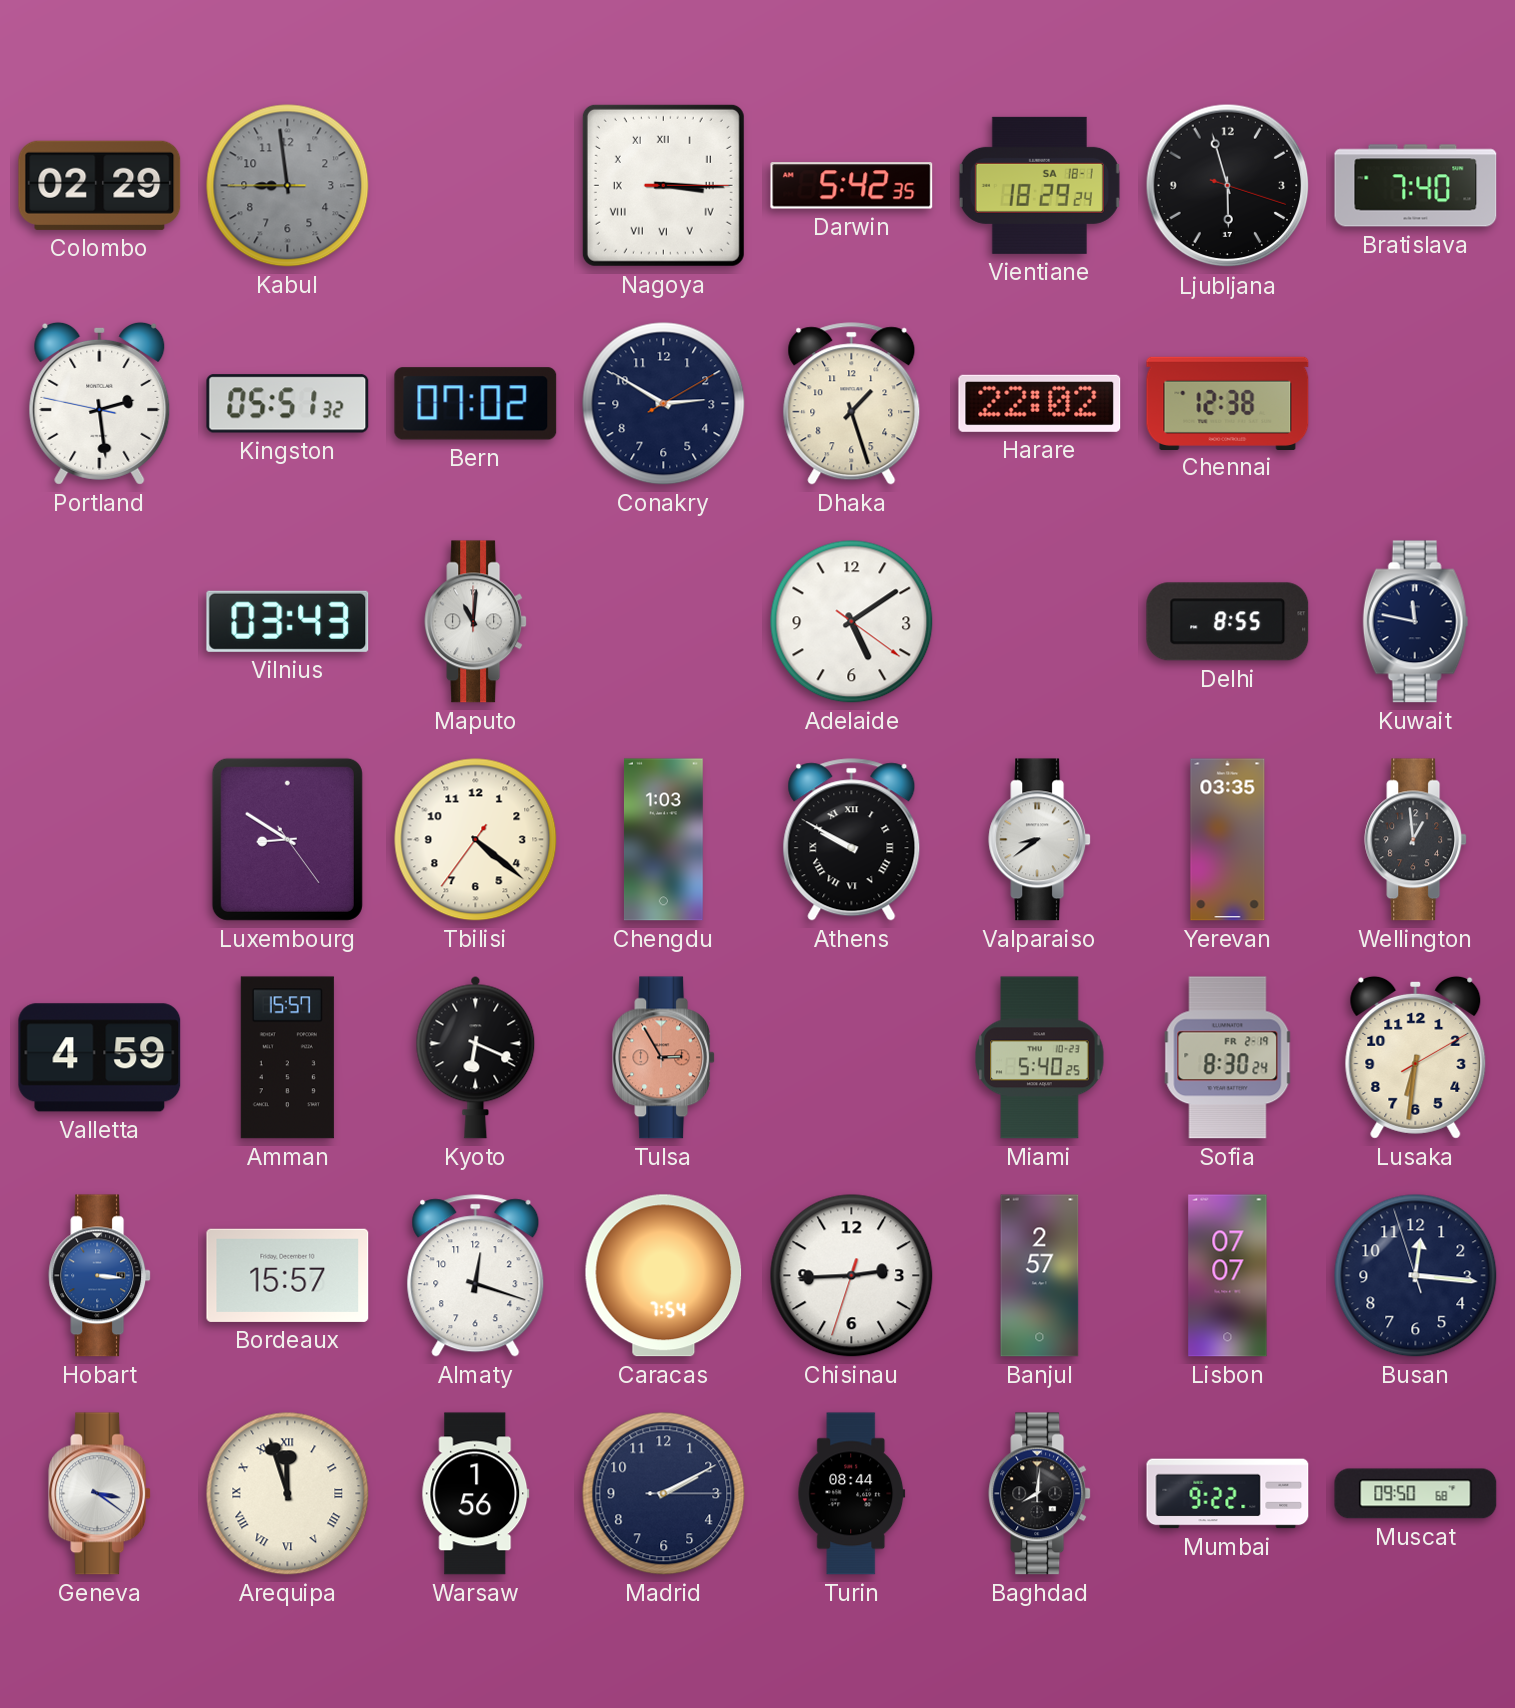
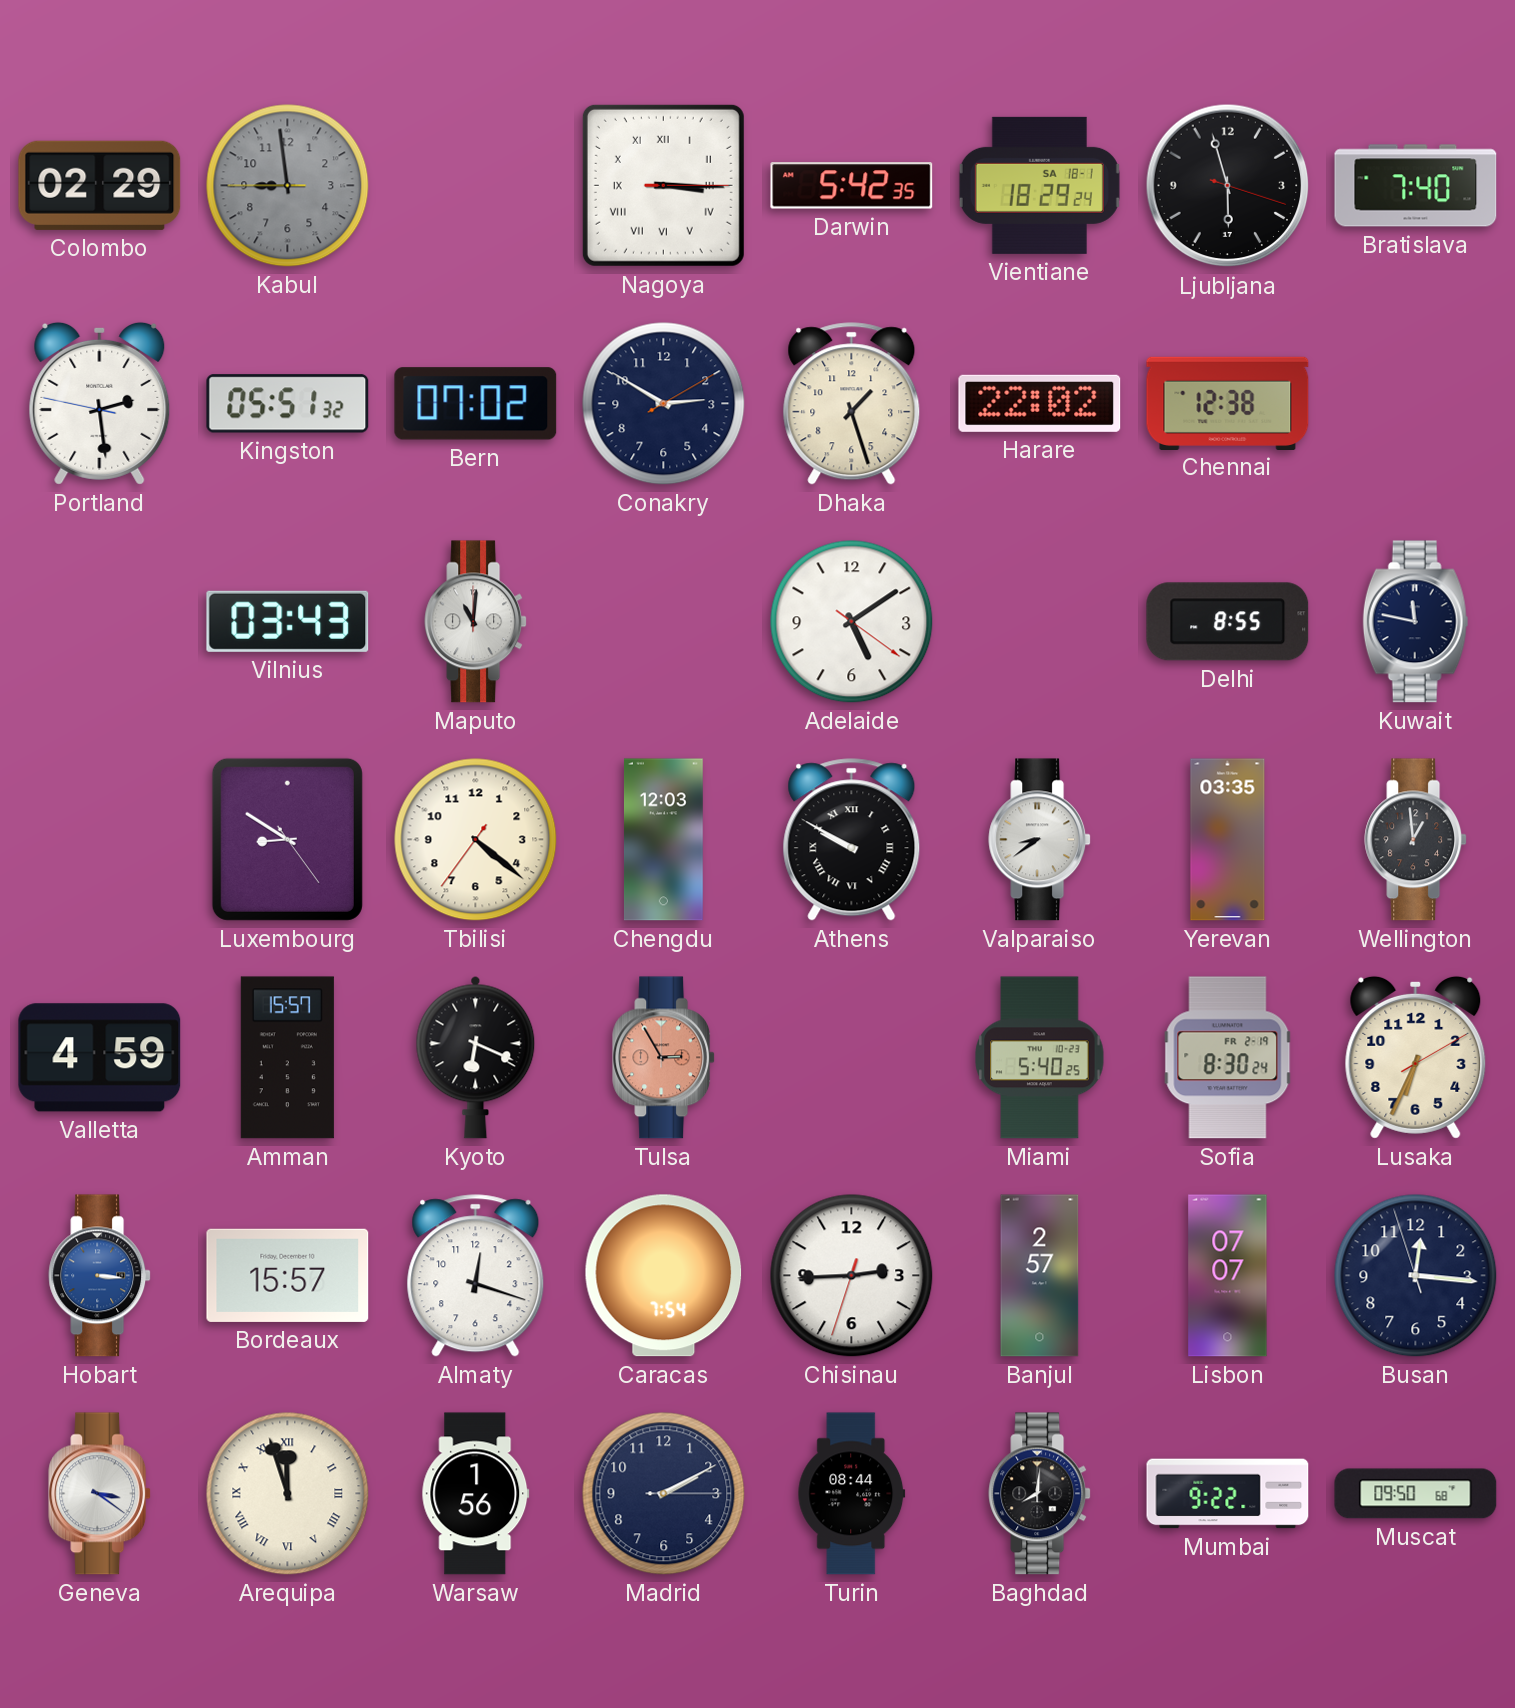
Chengdu: 1:03 -> 12:03 (663, 840)
Lusaka: 6:31 -> 6:34 (1416, 1057)
